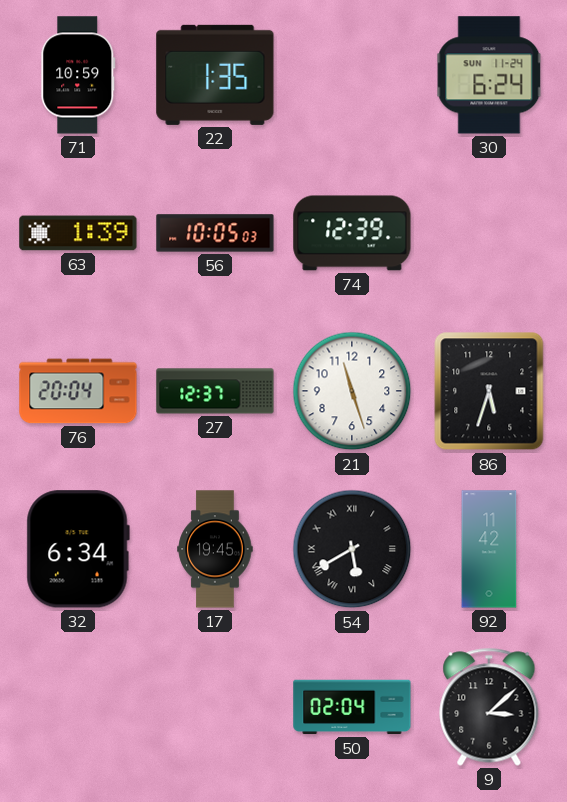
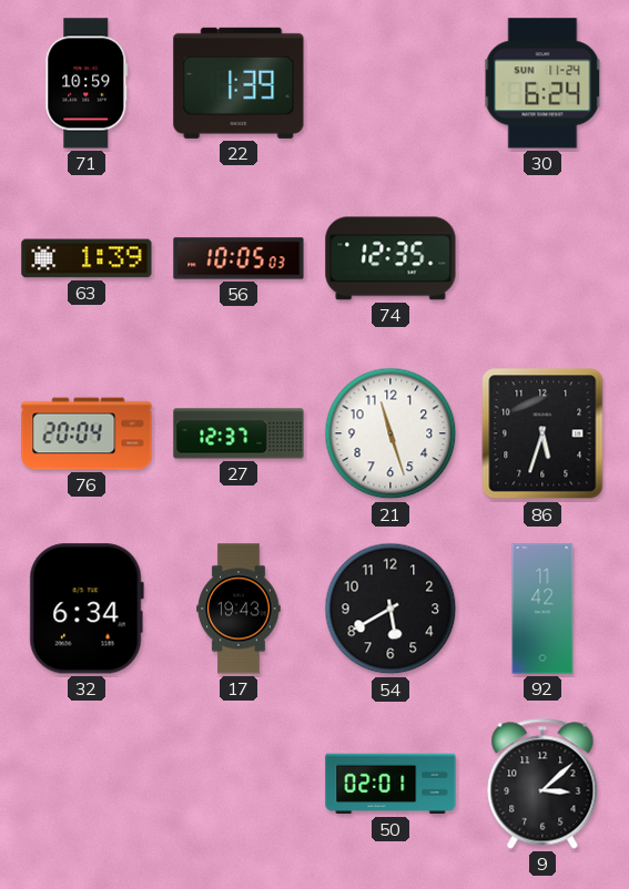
22: 1:35 -> 1:39 (239, 83)
74: 12:39 -> 12:35 (390, 258)
17: 19:45 -> 19:43 (239, 609)
54 numerals: Roman -> Arabic (390, 609)
50: 02:04 -> 02:01 (390, 784)
